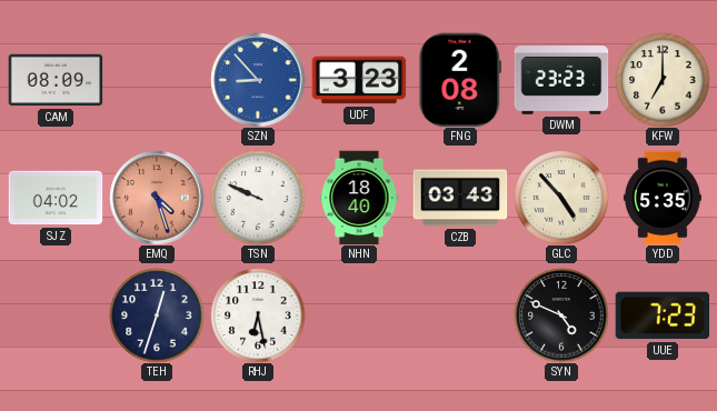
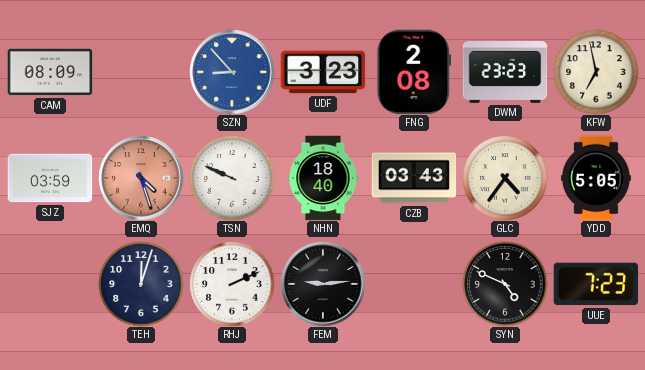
KFW: 7:00 -> 6:58 (596, 72)
SJZ: 04:02 -> 03:59 (50, 178)
GLC: 4:53 -> 4:36 (505, 178)
YDD: 5:35 -> 5:05 (596, 178)
TEH: 12:33 -> 12:03 (141, 284)
RHJ: 6:28 -> 2:11 (232, 284)
FEM: none -> 9:14 (323, 284)
